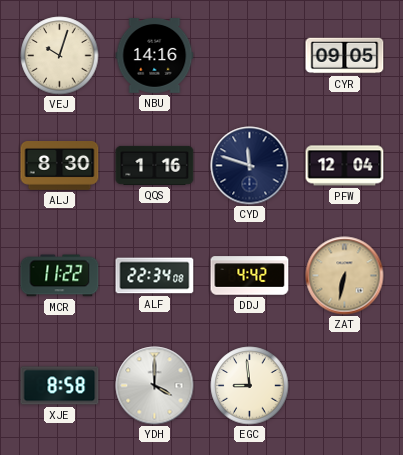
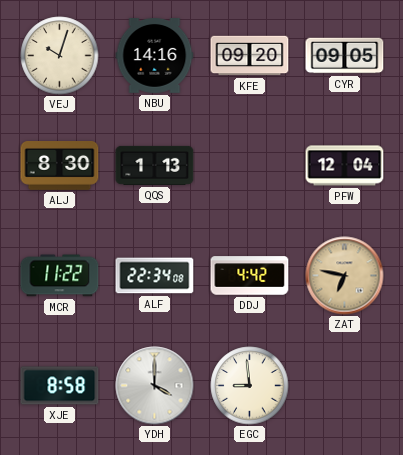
KFE: none -> 09:20 (250, 56)
QQS: 1:16 -> 1:13 (155, 165)
CYD: 11:48 -> none (250, 166)
ZAT: 6:32 -> 6:47 (345, 276)
